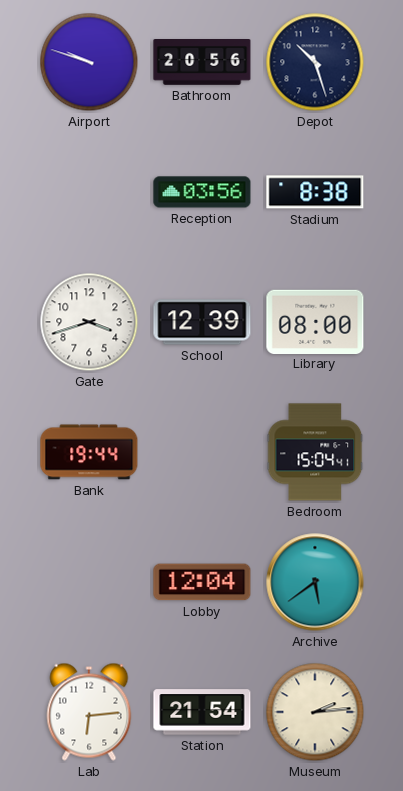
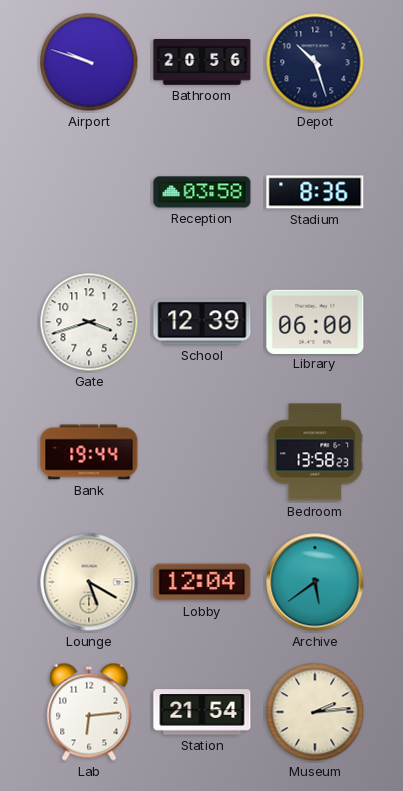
Reception: 03:56 -> 03:58 (202, 192)
Stadium: 8:38 -> 8:36 (315, 192)
Library: 08:00 -> 06:00 (315, 321)
Bedroom: 15:04 -> 13:58 (315, 452)
Lounge: none -> 5:20 (89, 582)
